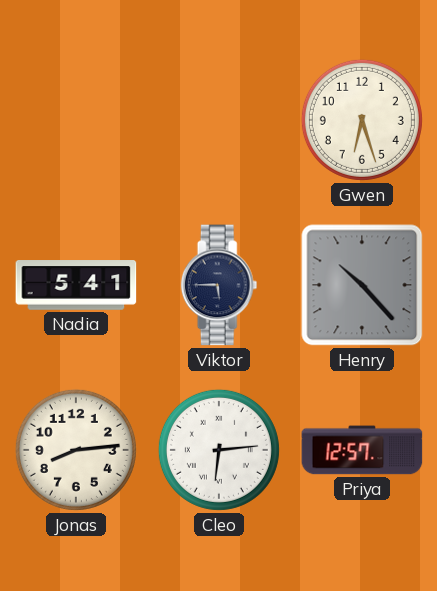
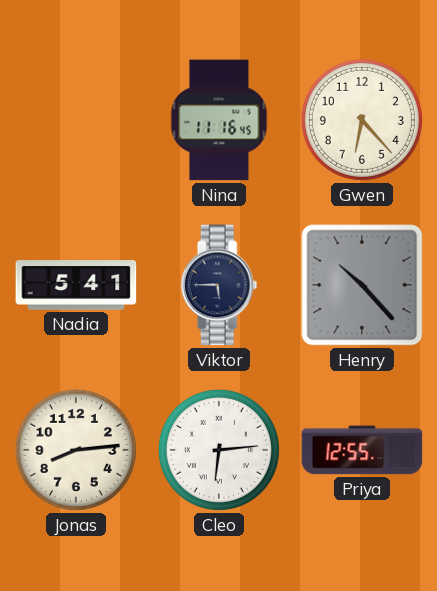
Nina: none -> 11:16 (219, 120)
Gwen: 6:27 -> 6:23 (362, 120)
Priya: 12:57 -> 12:55 (362, 450)
